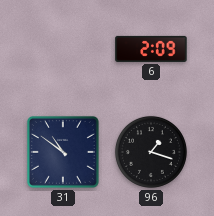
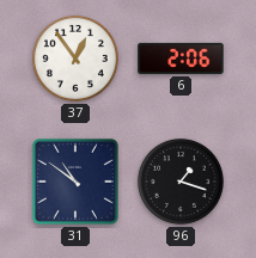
37: none -> 12:54 (75, 59)
6: 2:09 -> 2:06 (181, 59)
